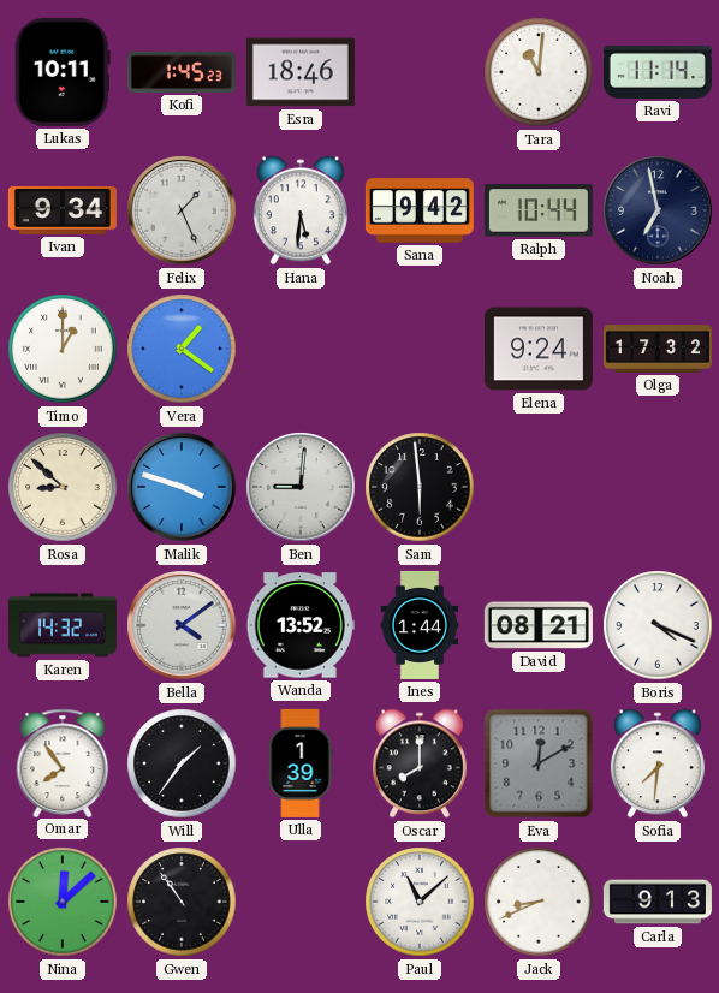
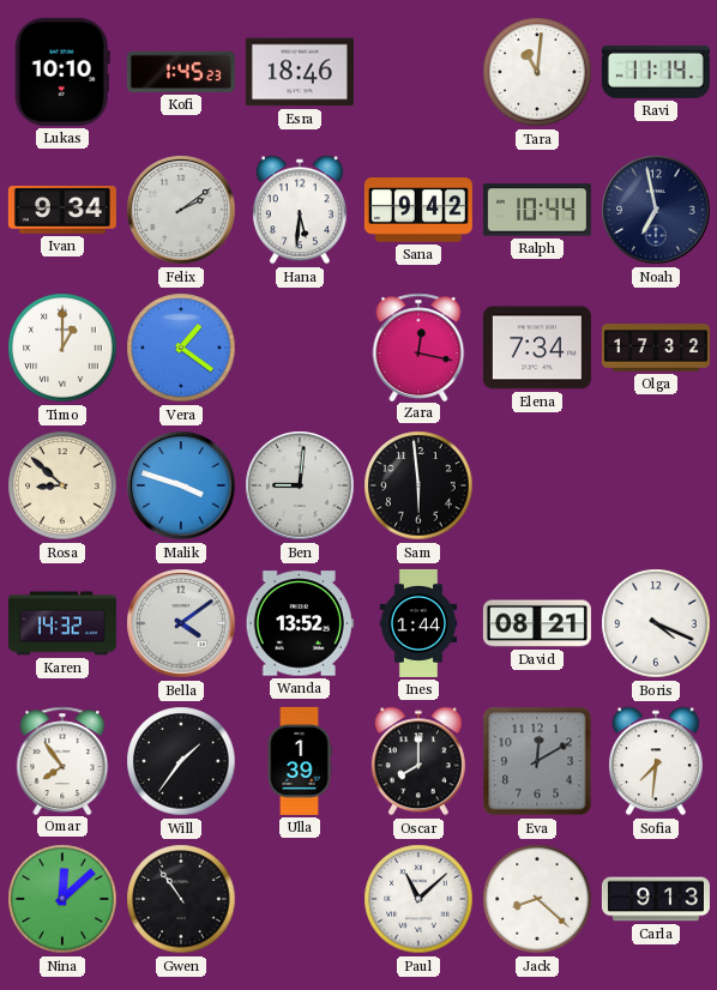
Lukas: 10:11 -> 10:10 (62, 72)
Felix: 1:26 -> 2:09 (181, 210)
Zara: none -> 12:17 (418, 346)
Elena: 9:24 -> 7:34 (537, 348)
Jack: 8:41 -> 8:22 (537, 899)
